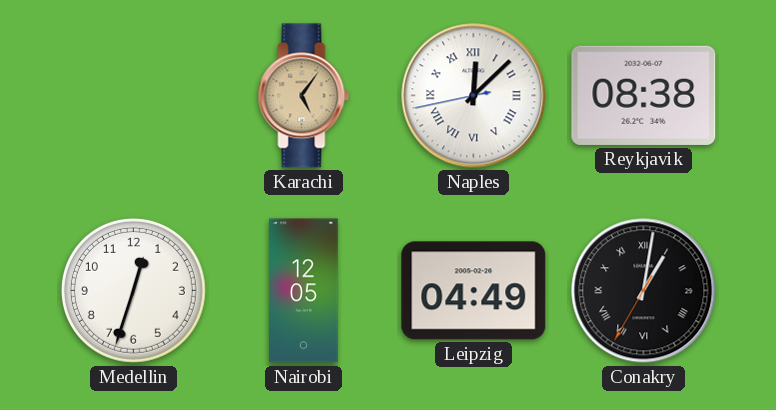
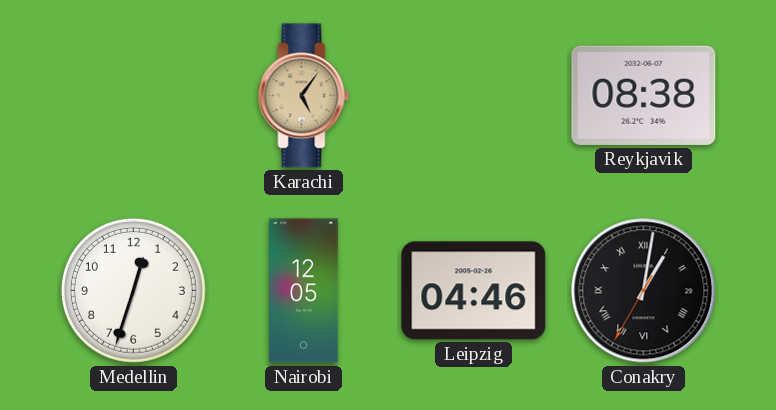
Naples: 12:07 -> none (474, 96)
Leipzig: 04:49 -> 04:46 (474, 291)
